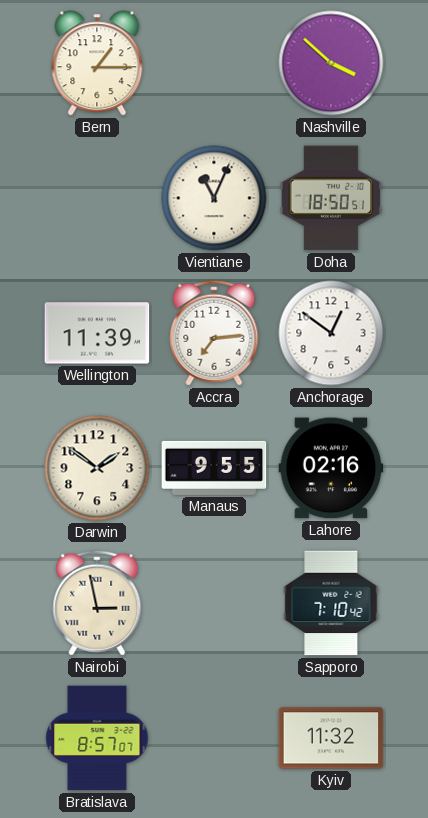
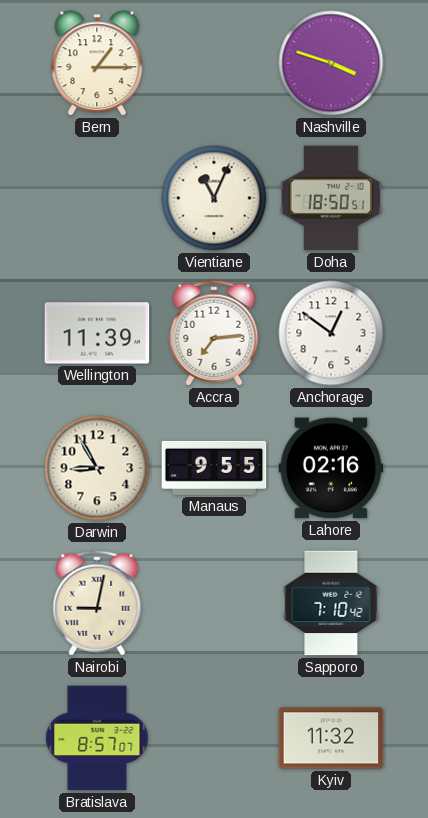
Nashville: 3:52 -> 3:48 (331, 63)
Darwin: 1:51 -> 8:55 (97, 468)
Nairobi: 2:58 -> 9:02 (97, 603)
